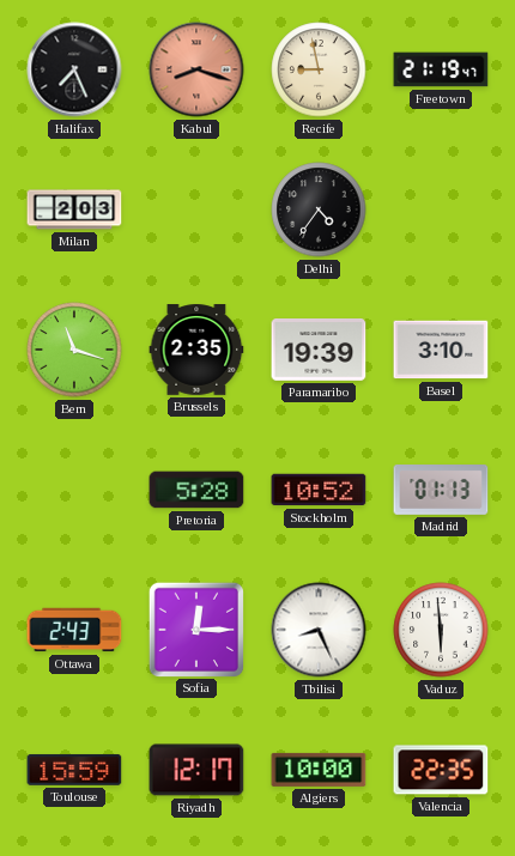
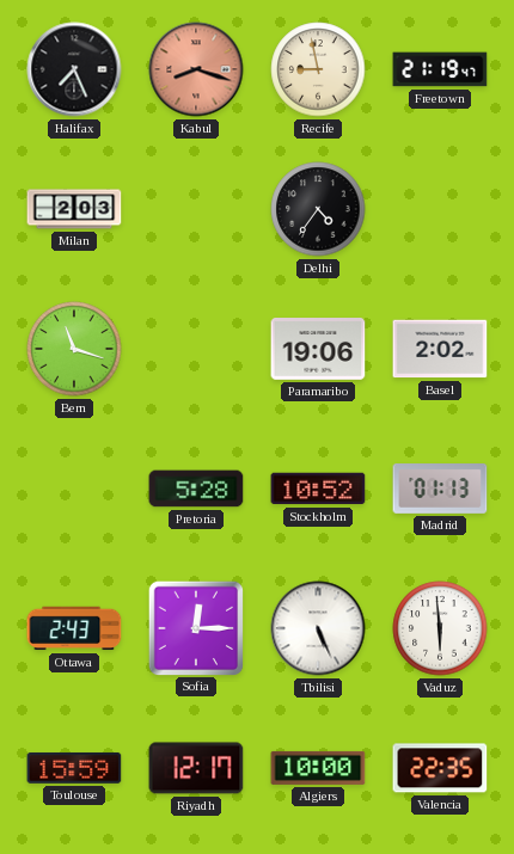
Brussels: 2:35 -> none (196, 350)
Paramaribo: 19:39 -> 19:06 (318, 349)
Basel: 3:10 -> 2:02 (440, 349)
Tbilisi: 8:26 -> 5:26 (318, 628)
